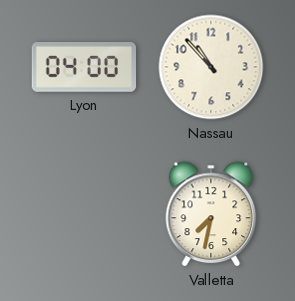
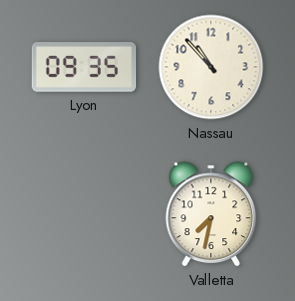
Lyon: 04:00 -> 09:35 (84, 67)
